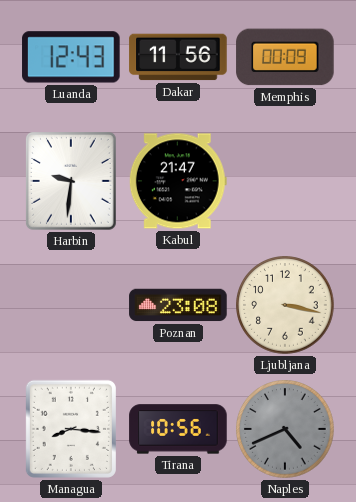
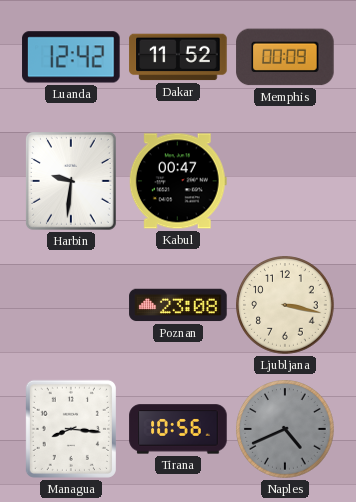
Luanda: 12:43 -> 12:42 (71, 57)
Dakar: 11:56 -> 11:52 (178, 57)
Kabul: 21:47 -> 00:47 (178, 181)
